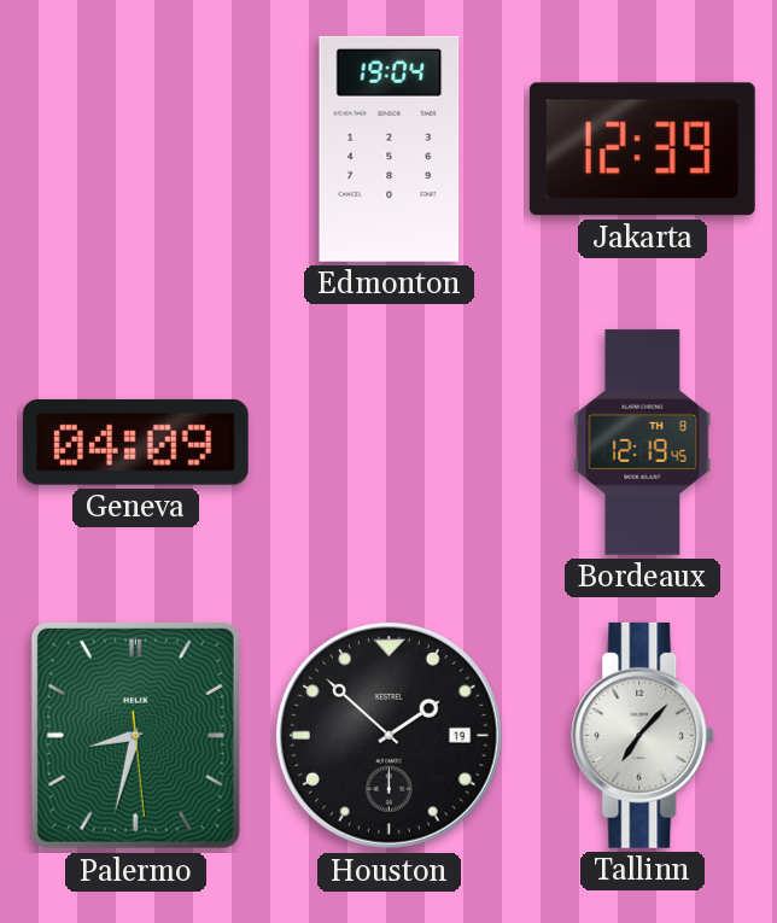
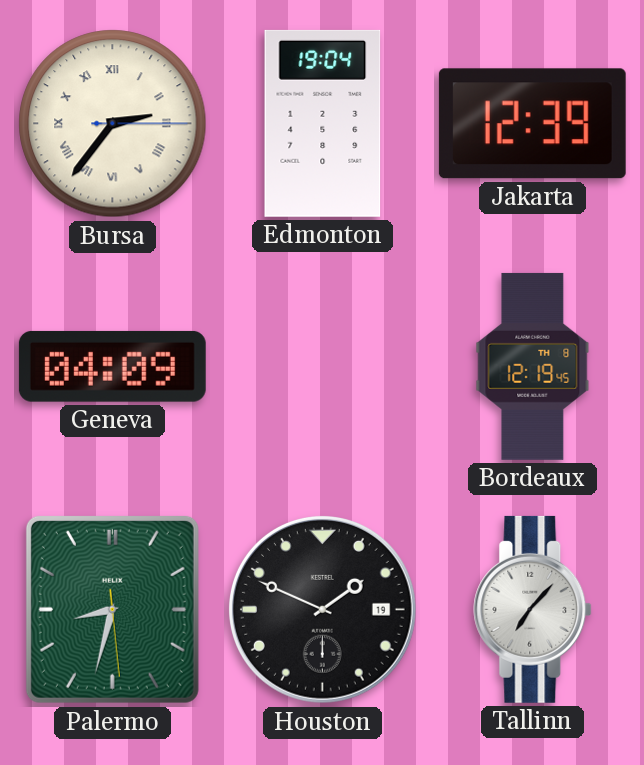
Bursa: none -> 2:36 (113, 124)
Houston: 1:52 -> 1:49 (322, 609)
